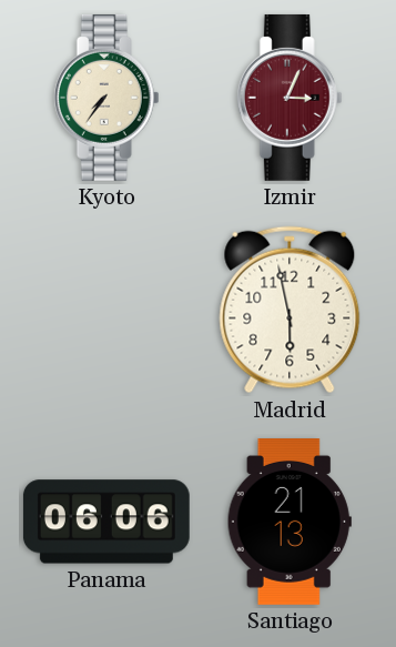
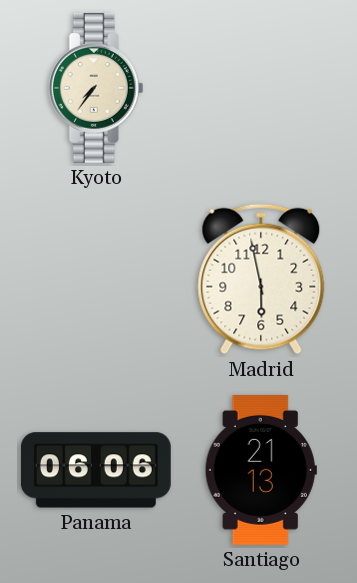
Izmir: 3:04 -> none (290, 98)
